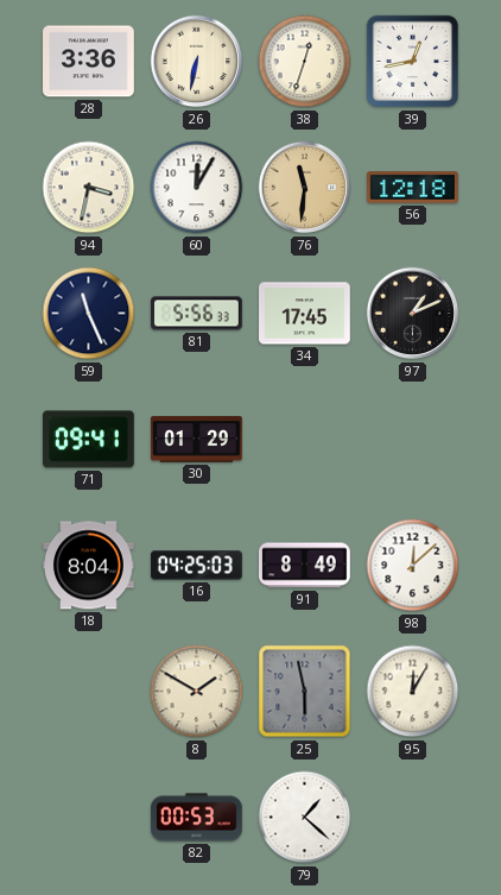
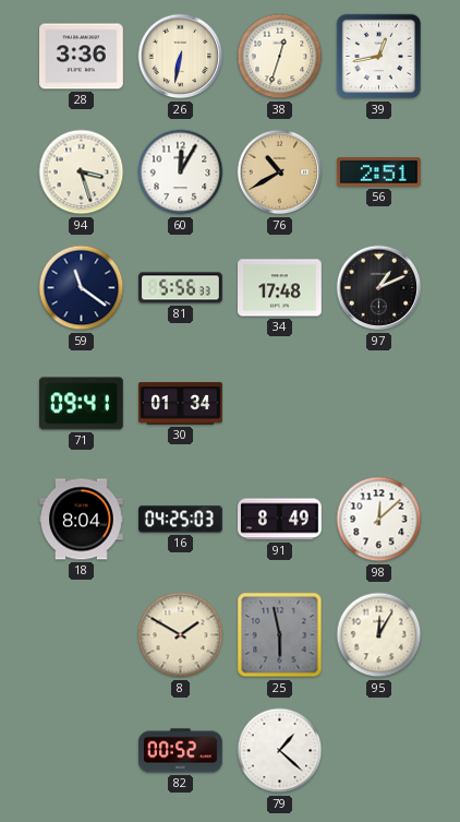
94: 3:32 -> 3:27 (82, 172)
76: 11:31 -> 10:40 (280, 172)
56: 12:18 -> 2:51 (379, 172)
59: 11:26 -> 11:21 (82, 288)
34: 17:45 -> 17:48 (280, 288)
30: 01:29 -> 01:34 (181, 404)
82: 00:53 -> 00:52 (181, 751)
